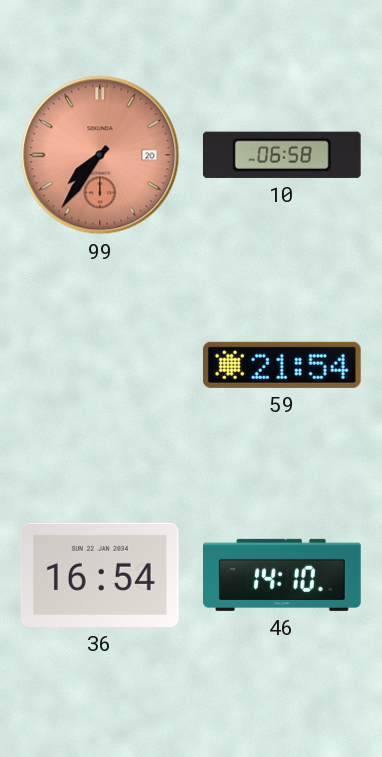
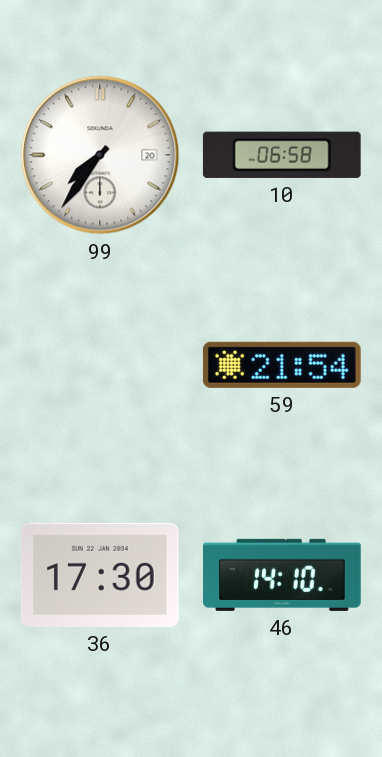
99 dial: salmon -> white (100, 155)
36: 16:54 -> 17:30 (100, 575)
